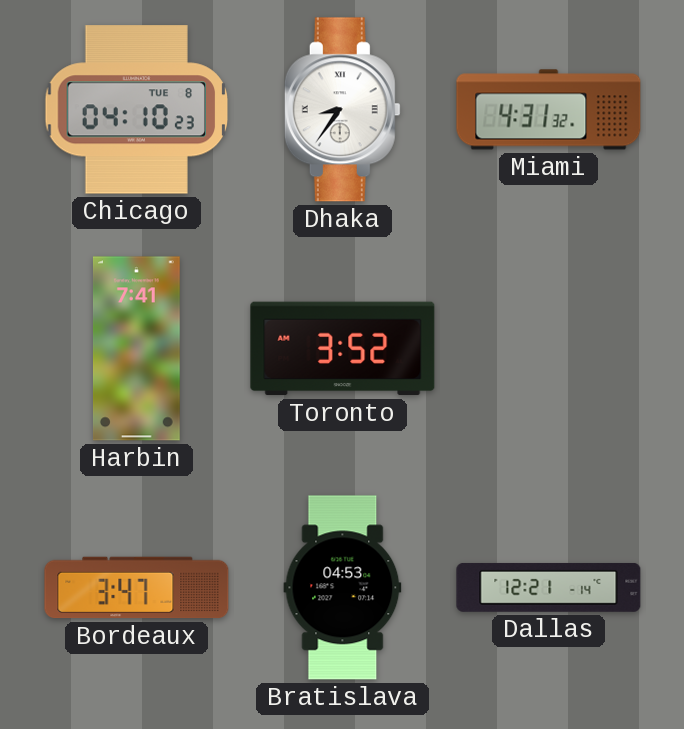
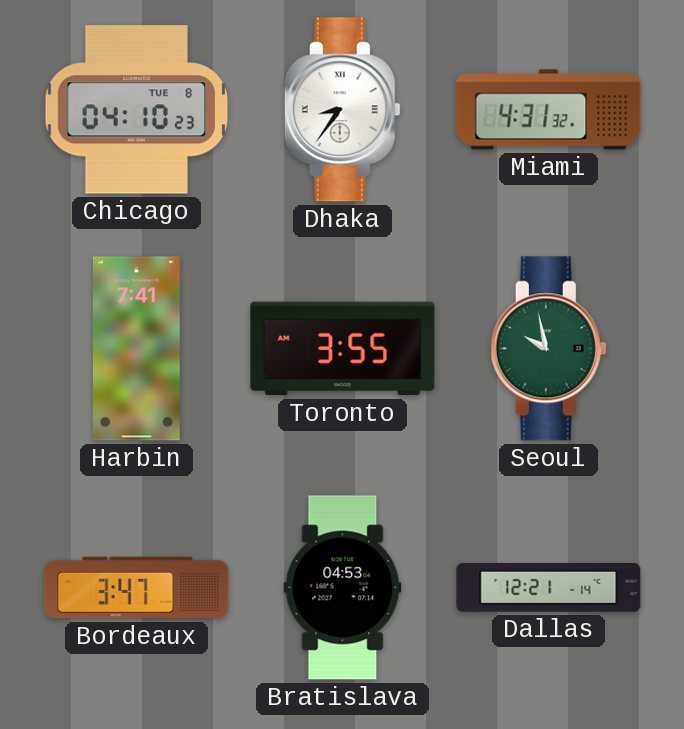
Toronto: 3:52 -> 3:55 (343, 349)
Seoul: none -> 9:58 (548, 349)
